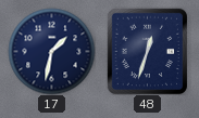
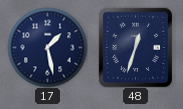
17: 1:32 -> 1:28 (47, 47)
